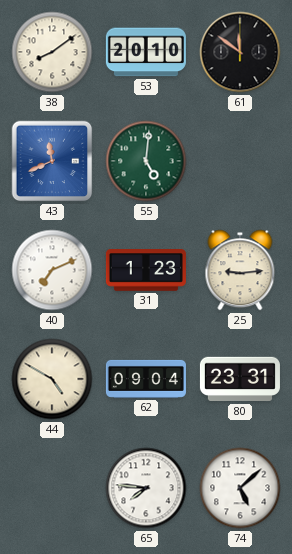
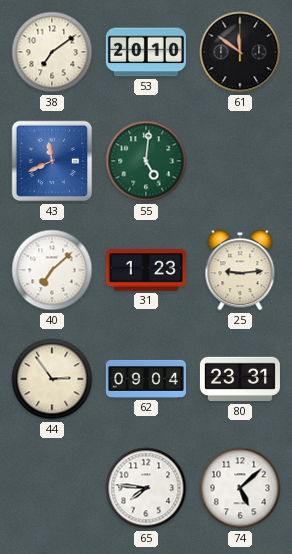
38: 8:09 -> 7:09 (52, 52)
40: 7:11 -> 7:08 (52, 270)
44: 4:50 -> 2:54 (52, 379)
